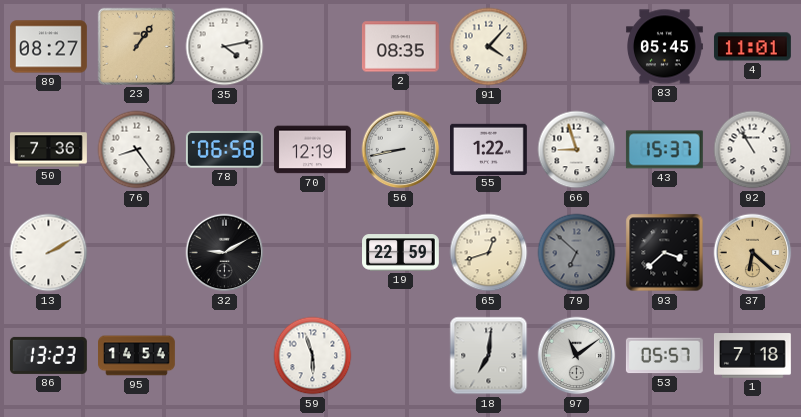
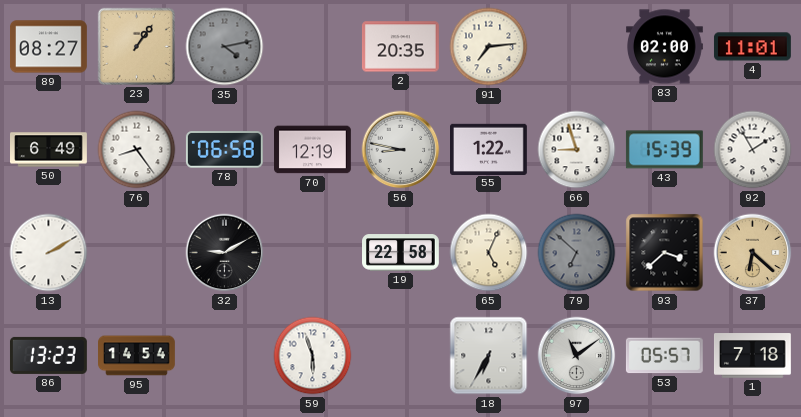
35 dial: white -> grey (225, 47)
2: 08:35 -> 20:35 (400, 47)
91: 4:07 -> 7:14 (489, 47)
83: 05:45 -> 02:00 (665, 47)
50: 7:36 -> 6:49 (49, 150)
56: 8:43 -> 8:47 (401, 150)
43: 15:37 -> 15:39 (664, 150)
92: 10:55 -> 1:55 (753, 150)
19: 22:59 -> 22:58 (401, 253)
65: 12:42 -> 5:04 (489, 253)
18: 7:01 -> 6:35 (489, 356)
